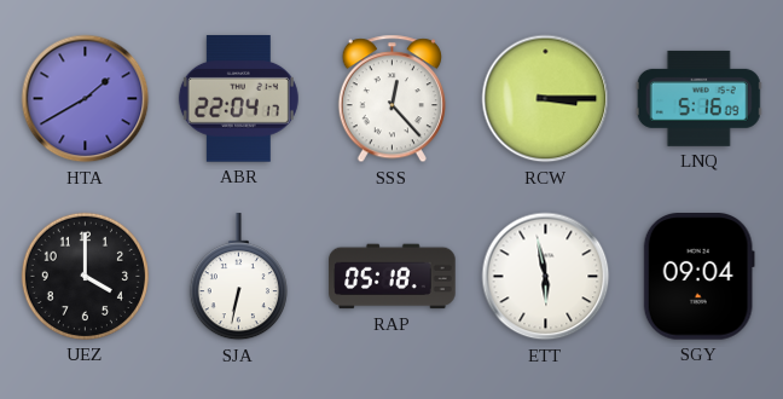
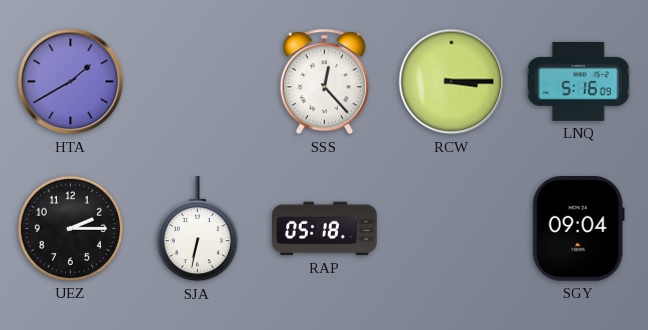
ABR: 22:04 -> none (238, 99)
UEZ: 4:00 -> 2:15 (70, 228)
ETT: 5:58 -> none (546, 277)
